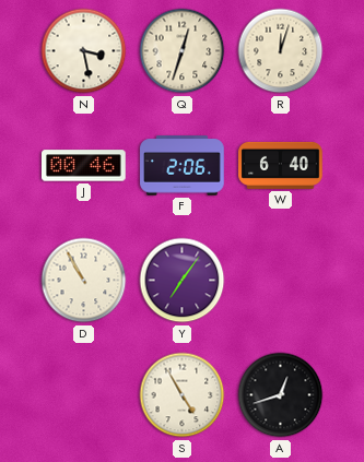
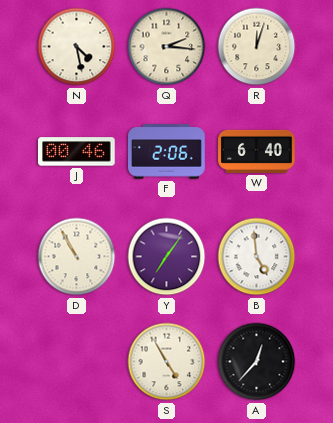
N: 3:28 -> 4:28 (77, 47)
Q: 12:33 -> 2:16 (167, 47)
B: none -> 4:59 (257, 257)
A: 12:42 -> 12:37 (257, 362)
